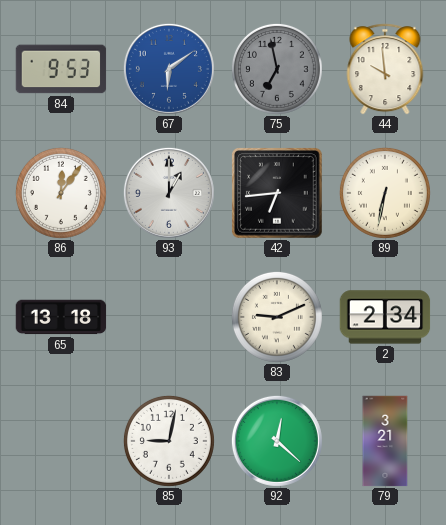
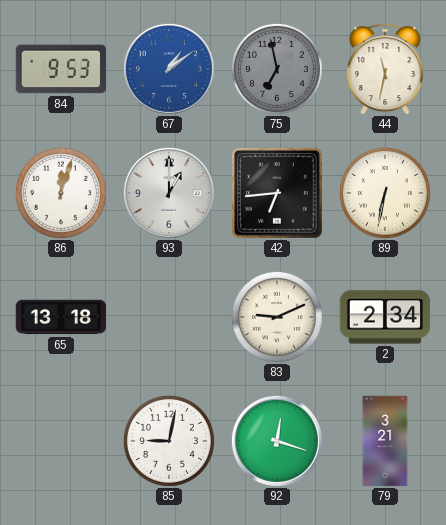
67: 6:09 -> 1:09 (169, 69)
44: 9:59 -> 11:32 (385, 69)
86: 12:06 -> 12:03 (61, 193)
92: 12:22 -> 12:18 (277, 441)
